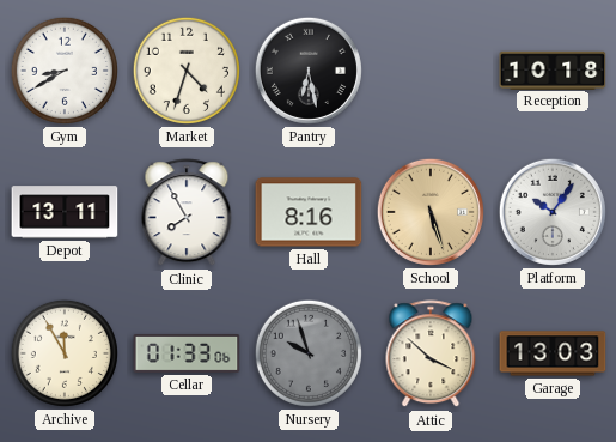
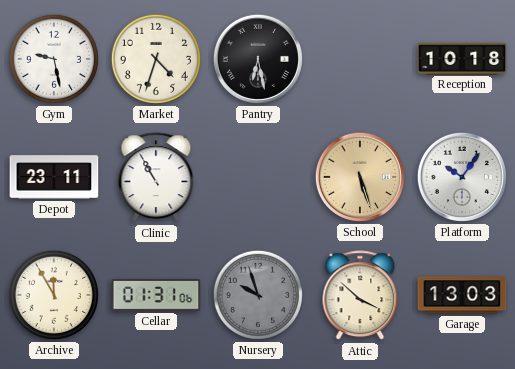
Gym: 8:40 -> 9:28 (54, 59)
Depot: 13:11 -> 23:11 (54, 177)
Clinic: 7:55 -> 10:55 (156, 178)
Hall: 8:16 -> none (309, 212)
Cellar: 01:33 -> 01:31 (156, 295)
